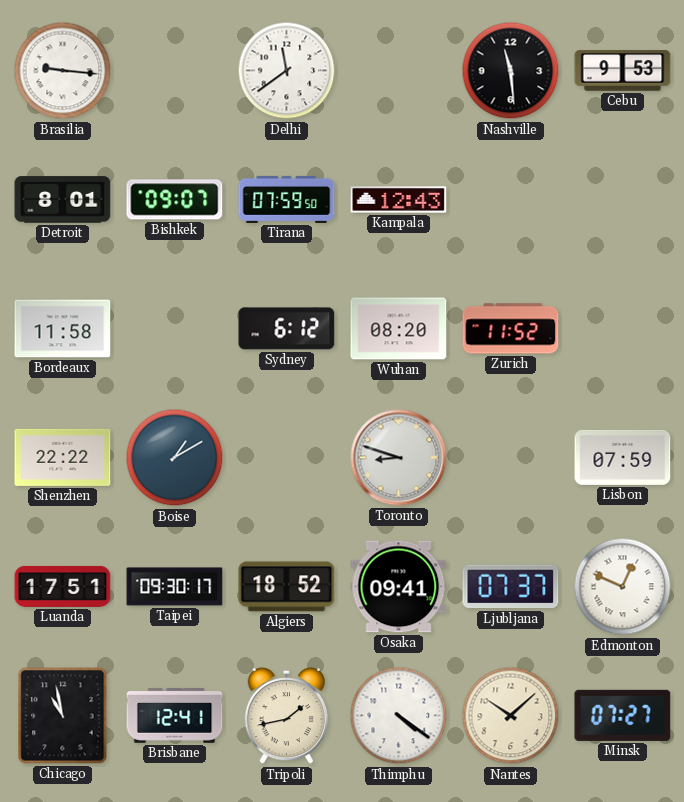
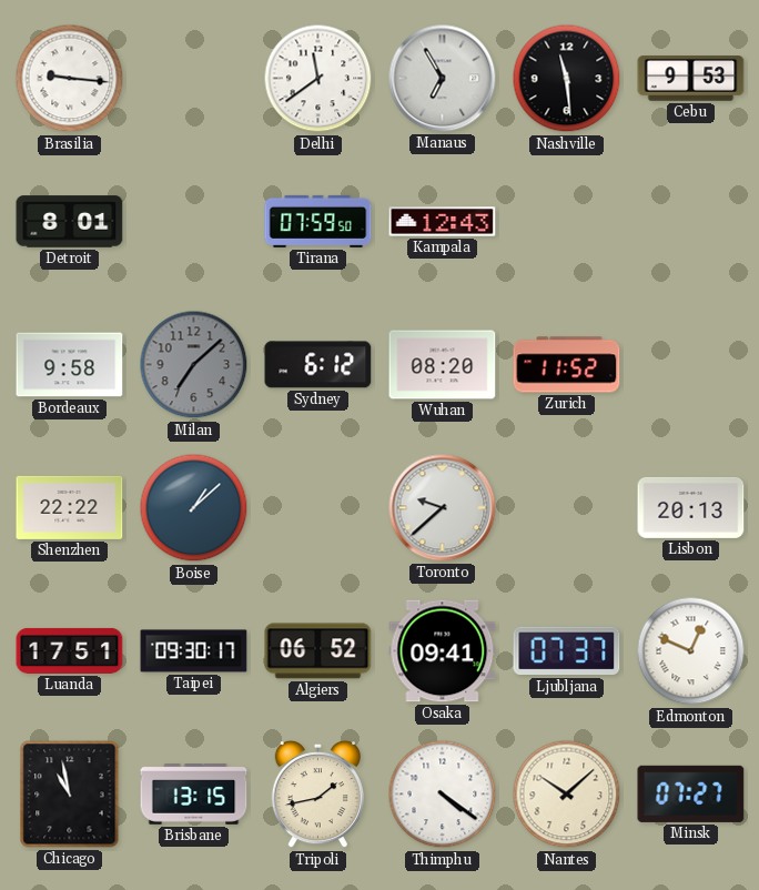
Manaus: none -> 6:55 (443, 79)
Bishkek: 09:07 -> none (175, 200)
Bordeaux: 11:58 -> 9:58 (70, 365)
Milan: none -> 7:08 (194, 365)
Boise: 1:10 -> 1:08 (194, 508)
Toronto: 8:48 -> 9:38 (443, 508)
Lisbon: 07:59 -> 20:13 (691, 507)
Algiers: 18:52 -> 06:52 (318, 651)
Brisbane: 12:41 -> 13:15 (194, 795)
